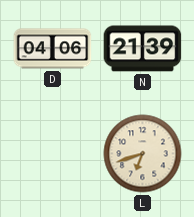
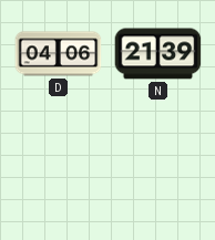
L: 6:42 -> none (143, 154)
